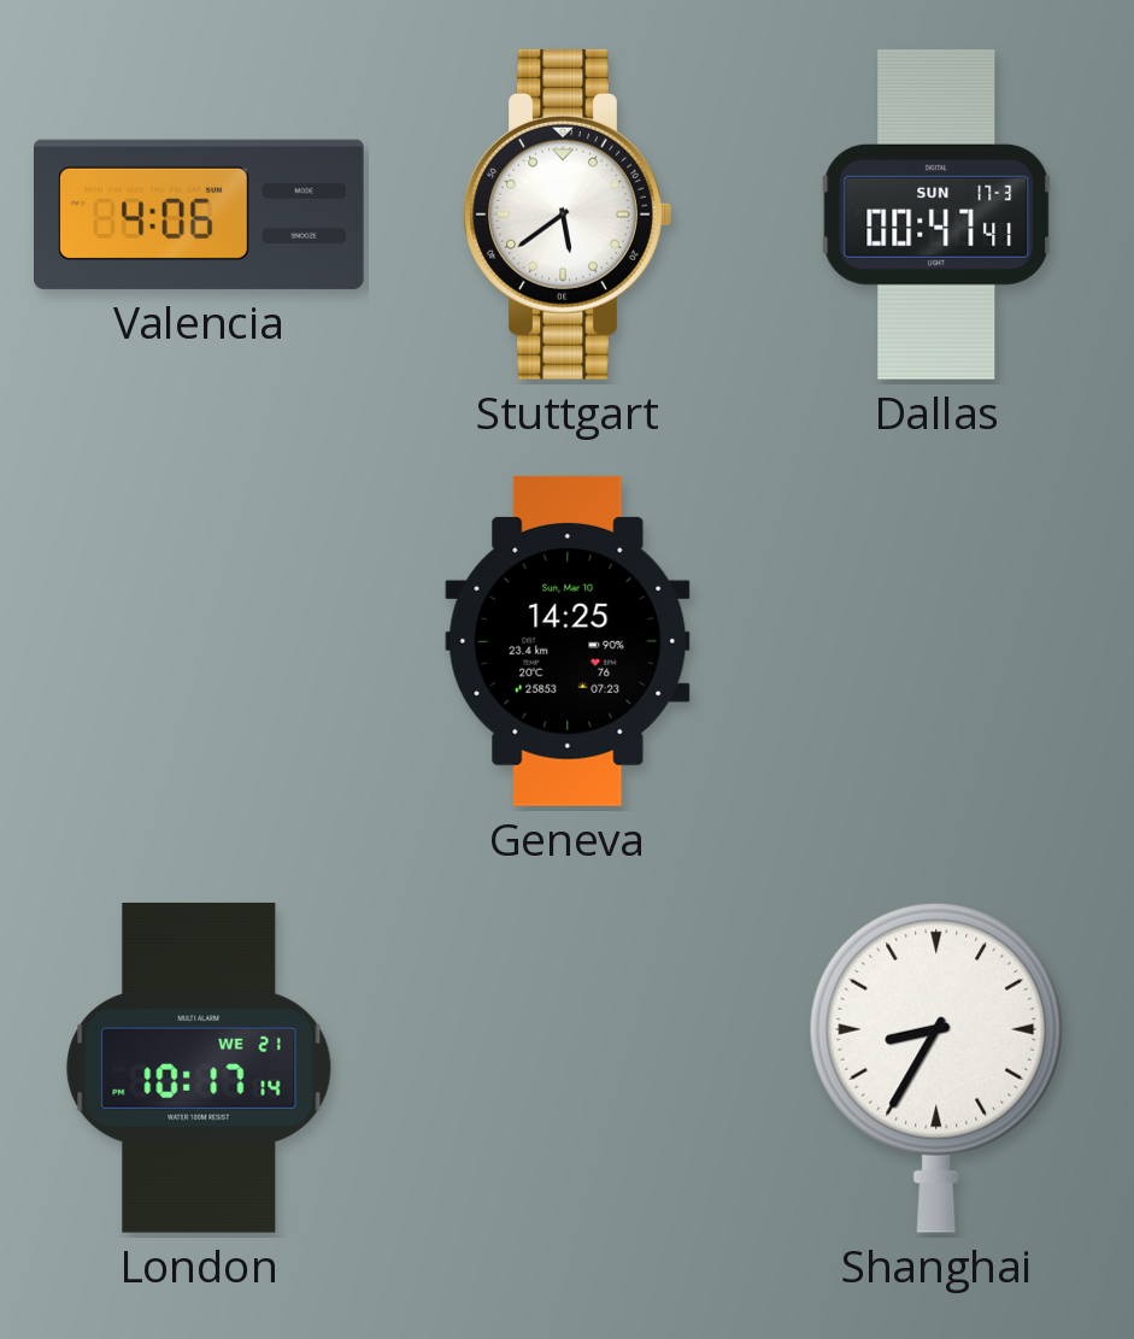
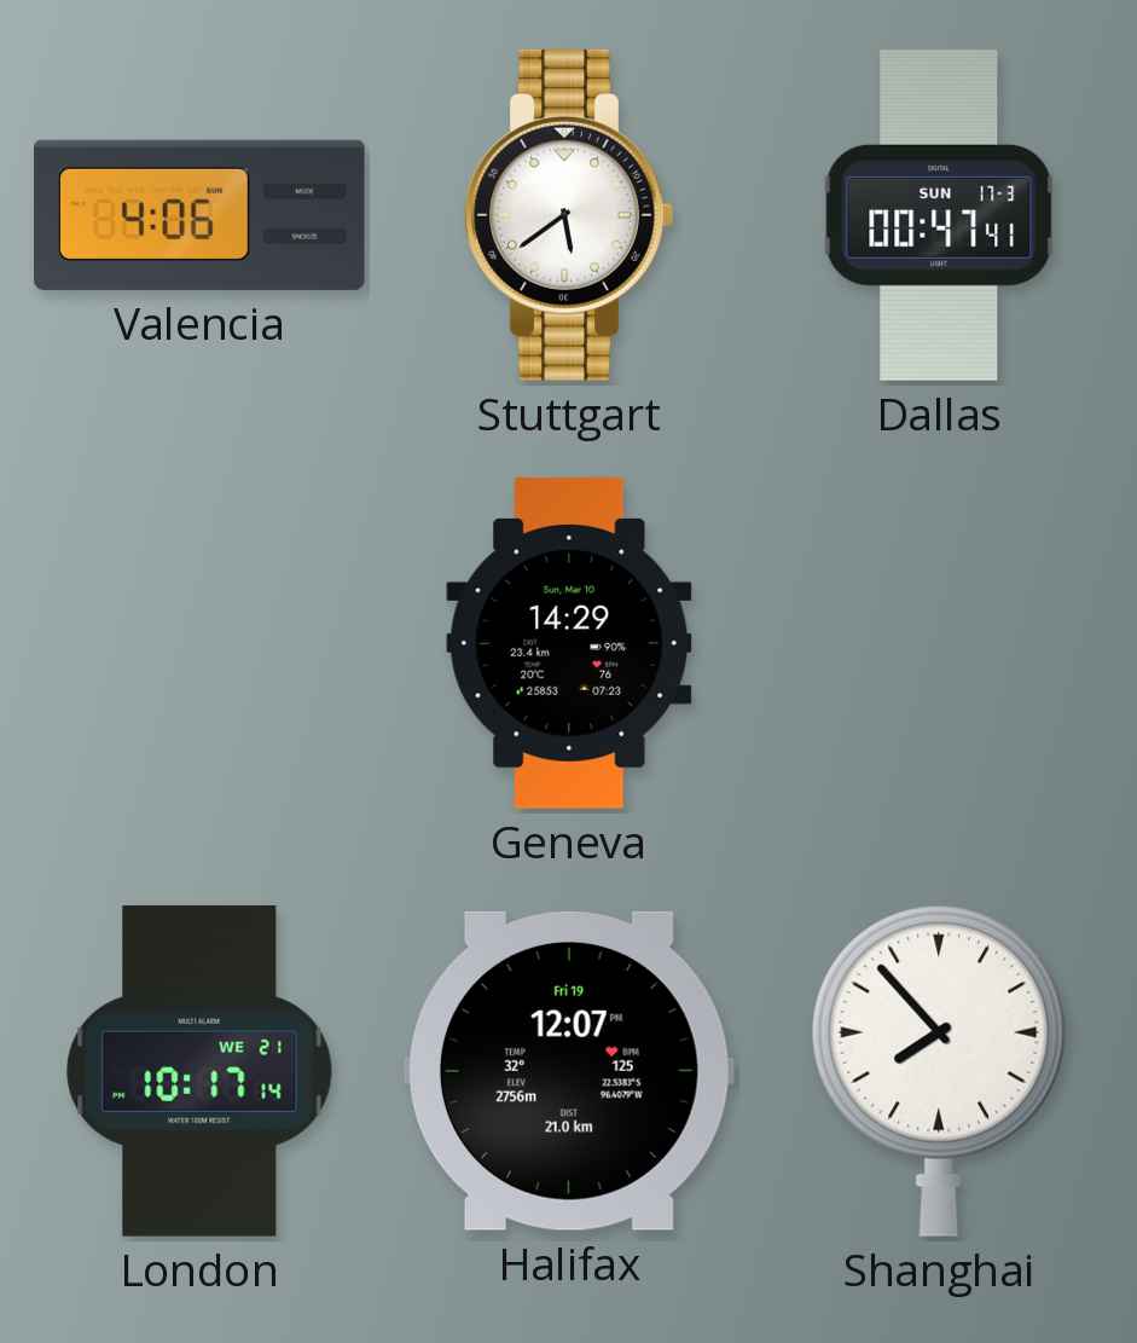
Geneva: 14:25 -> 14:29 (569, 643)
Halifax: none -> 12:07 (569, 1071)
Shanghai: 8:35 -> 7:53 (939, 1071)
